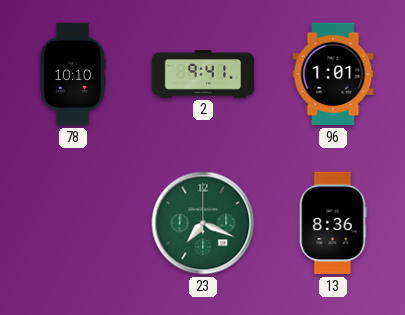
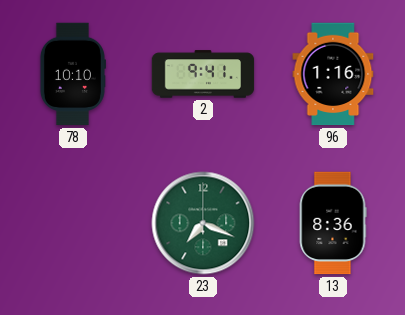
96: 1:01 -> 1:16 (333, 74)
